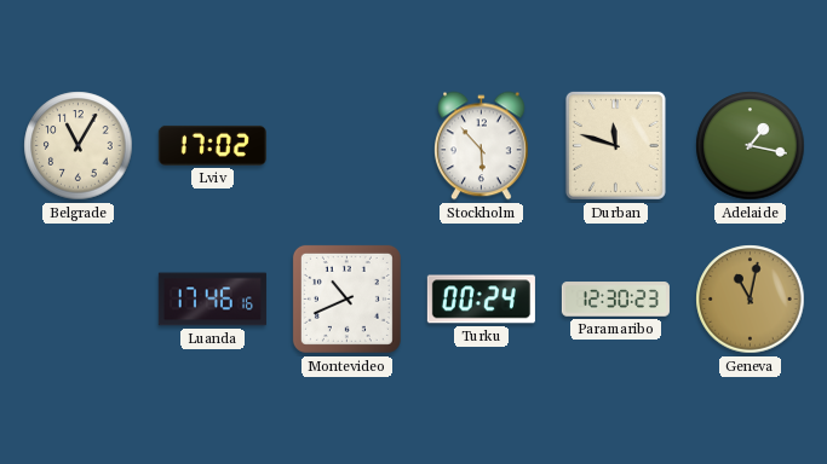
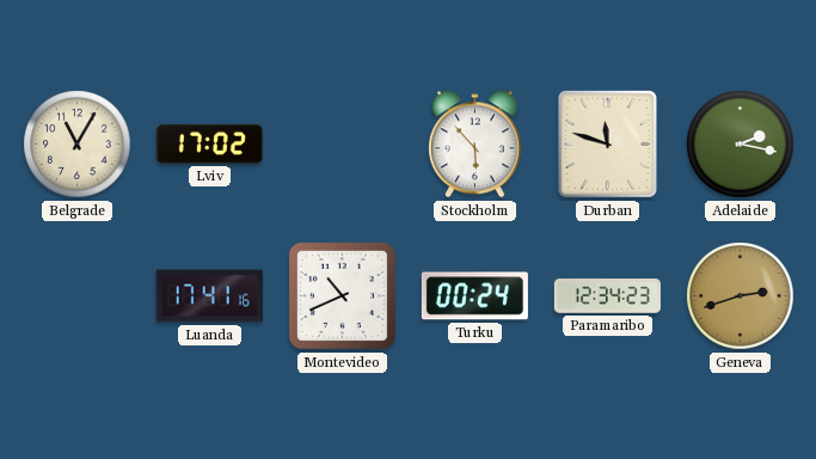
Adelaide: 1:17 -> 2:17 (741, 145)
Luanda: 17:46 -> 17:41 (209, 296)
Paramaribo: 12:30 -> 12:34 (607, 296)
Geneva: 11:02 -> 2:42 (741, 296)
